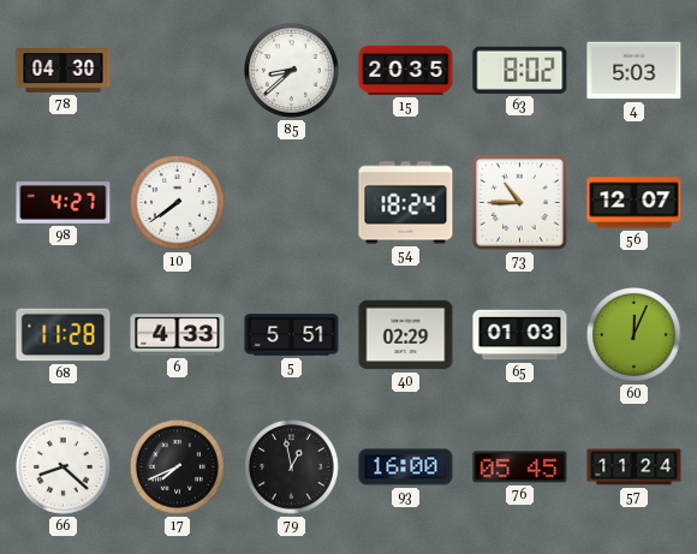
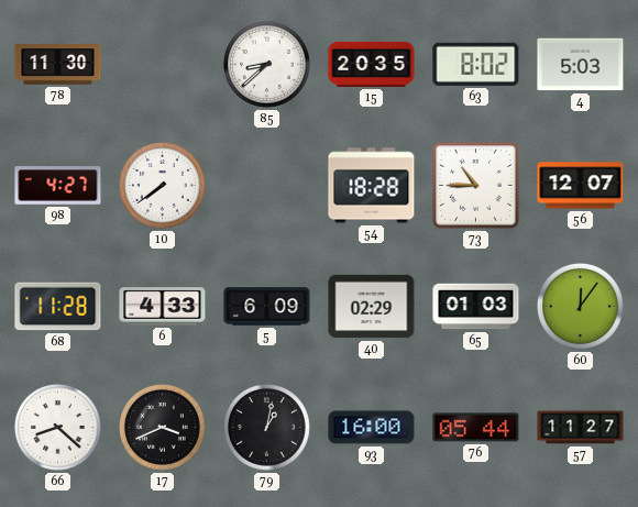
78: 04:30 -> 11:30 (58, 65)
54: 18:24 -> 18:28 (372, 186)
5: 5:51 -> 6:09 (267, 307)
60: 12:04 -> 12:06 (581, 307)
17: 7:41 -> 3:41 (163, 428)
79: 12:58 -> 1:02 (267, 428)
76: 05:45 -> 05:44 (476, 428)
57: 11:24 -> 11:27 (581, 428)
